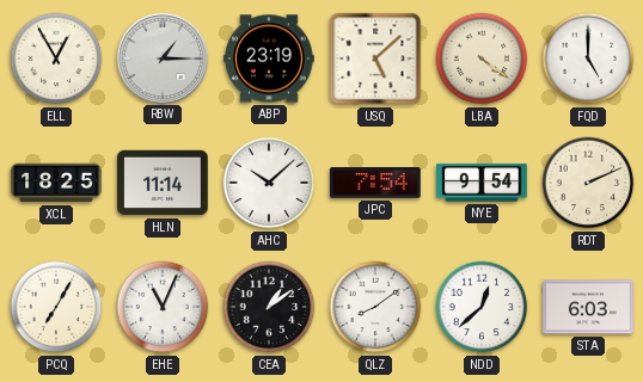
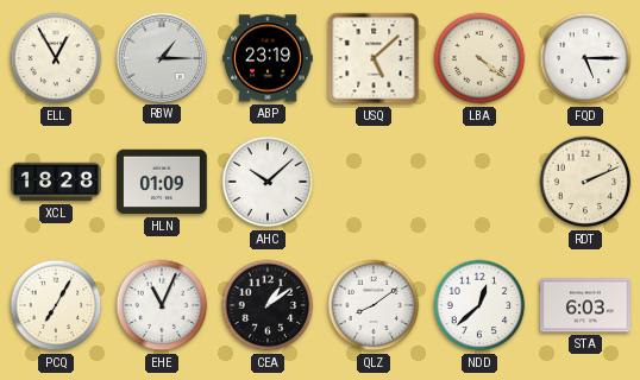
FQD: 5:00 -> 5:15 (585, 58)
XCL: 18:25 -> 18:28 (56, 182)
HLN: 11:14 -> 01:09 (162, 182)
JPC: 7:54 -> none (376, 184)
NYE: 9:54 -> none (482, 183)
